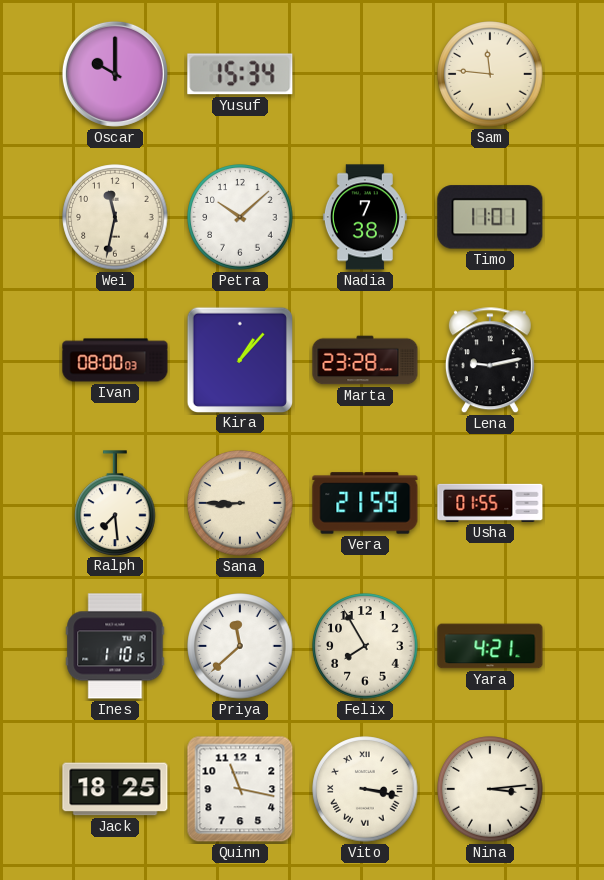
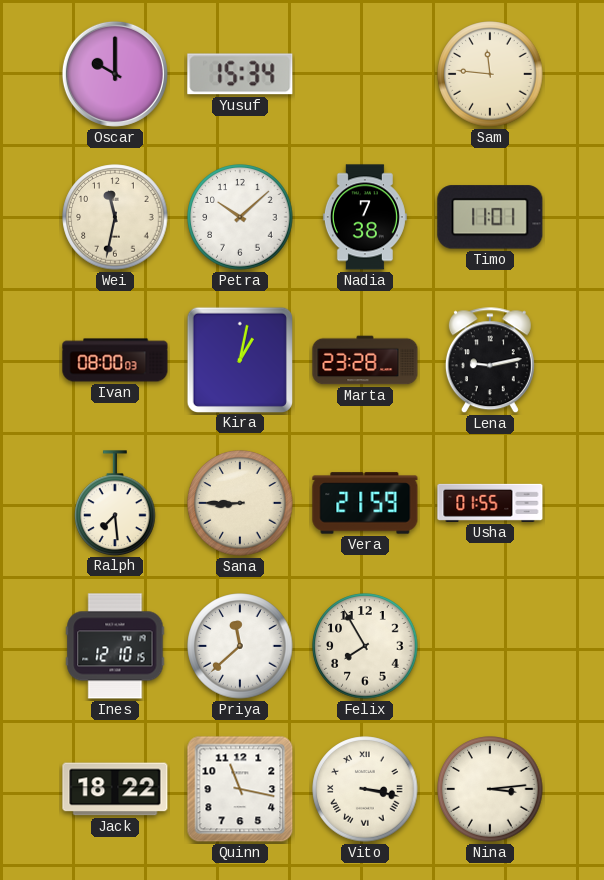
Kira: 1:07 -> 1:02 (239, 359)
Ines: 1:10 -> 12:10 (115, 646)
Yara: 4:21 -> none (490, 646)
Jack: 18:25 -> 18:22 (115, 789)
